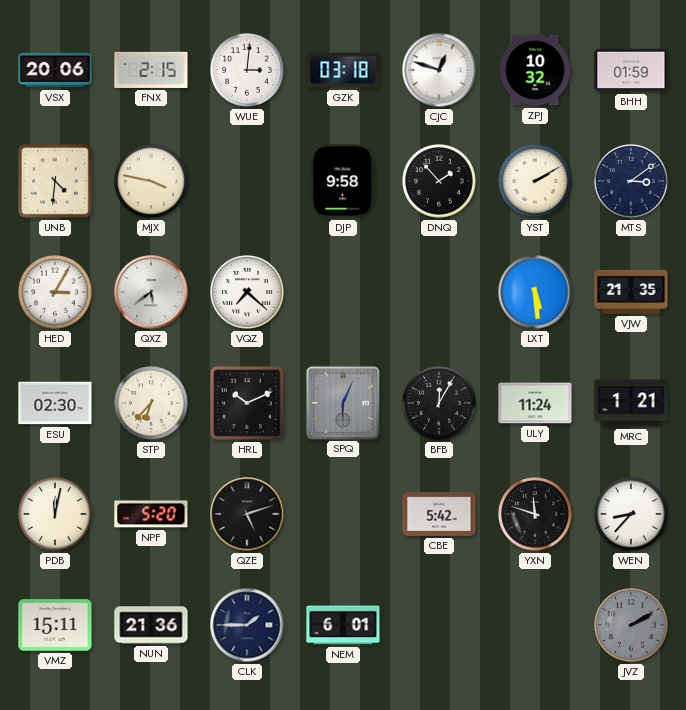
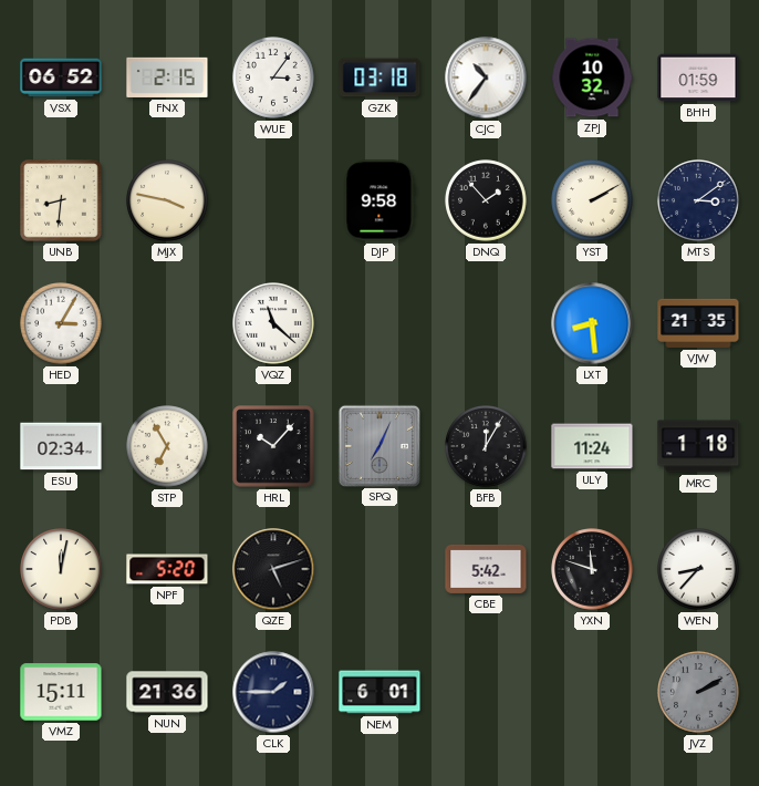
VSX: 20:06 -> 06:52 (61, 77)
WUE: 3:01 -> 3:06 (273, 77)
CJC: 12:48 -> 10:36 (486, 77)
UNB: 4:31 -> 8:31 (61, 200)
QXZ: 5:39 -> none (151, 292)
VQZ: 7:22 -> 11:22 (273, 323)
LXT: 5:29 -> 8:29 (592, 323)
ESU: 02:30 -> 02:34 (61, 446)
STP: 6:37 -> 6:55 (167, 446)
HRL: 10:11 -> 10:07 (273, 446)
SPQ: 6:04 -> 7:04 (378, 445)
MRC: 1:21 -> 1:18 (698, 446)
